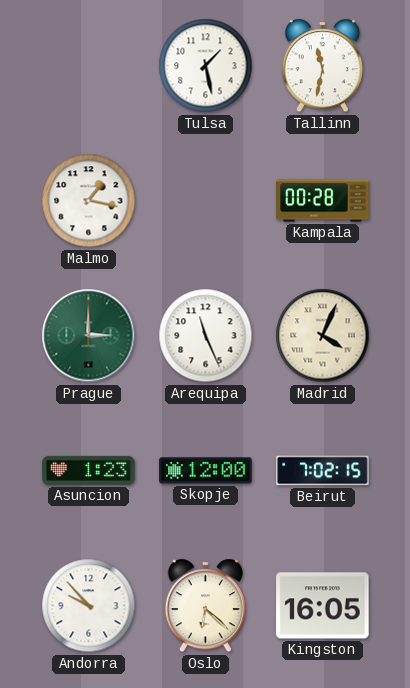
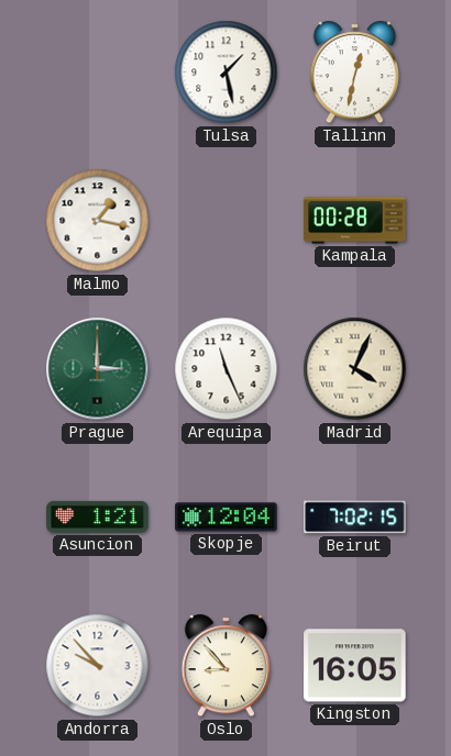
Tallinn: 11:32 -> 12:32 (354, 73)
Asuncion: 1:23 -> 1:21 (98, 516)
Skopje: 12:00 -> 12:04 (227, 518)
Oslo: 6:22 -> 8:53 (226, 666)
